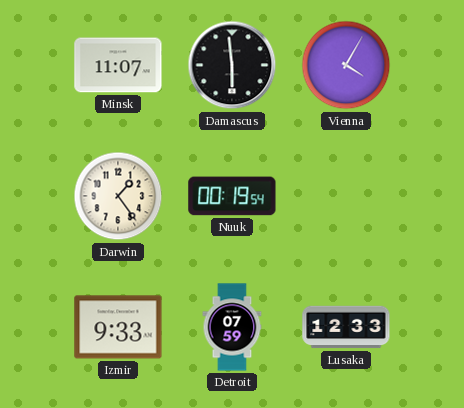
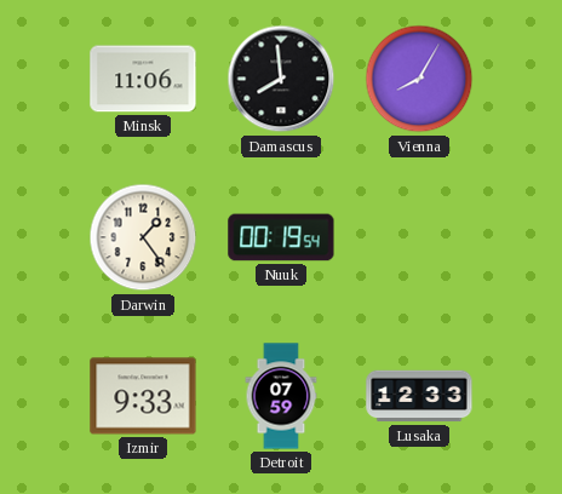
Minsk: 11:07 -> 11:06 (143, 79)
Damascus: 5:59 -> 7:59 (281, 79)
Vienna: 4:05 -> 8:05 (419, 79)
